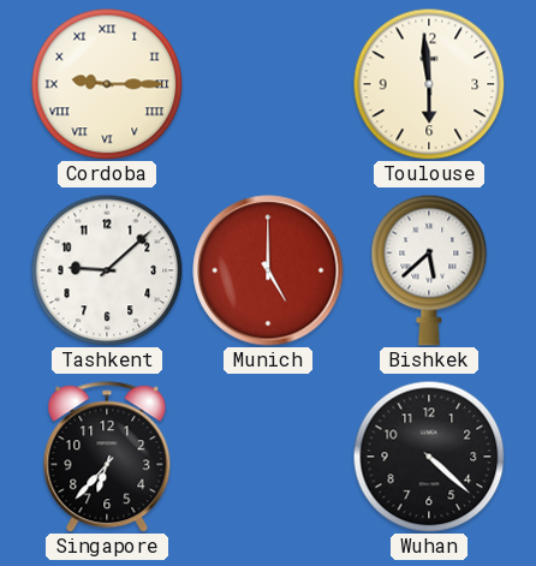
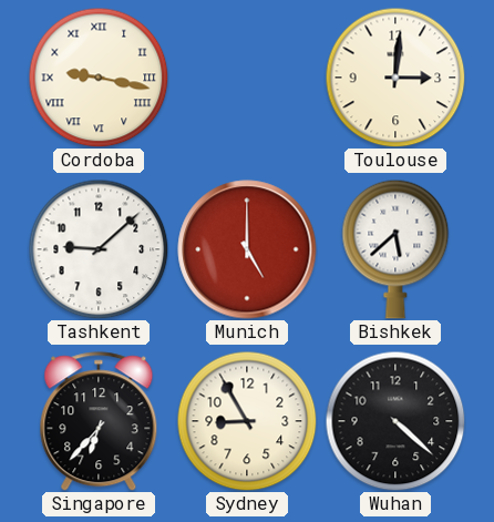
Cordoba: 9:15 -> 9:17 (99, 78)
Toulouse: 5:59 -> 3:01 (395, 78)
Sydney: none -> 8:55 (247, 421)
